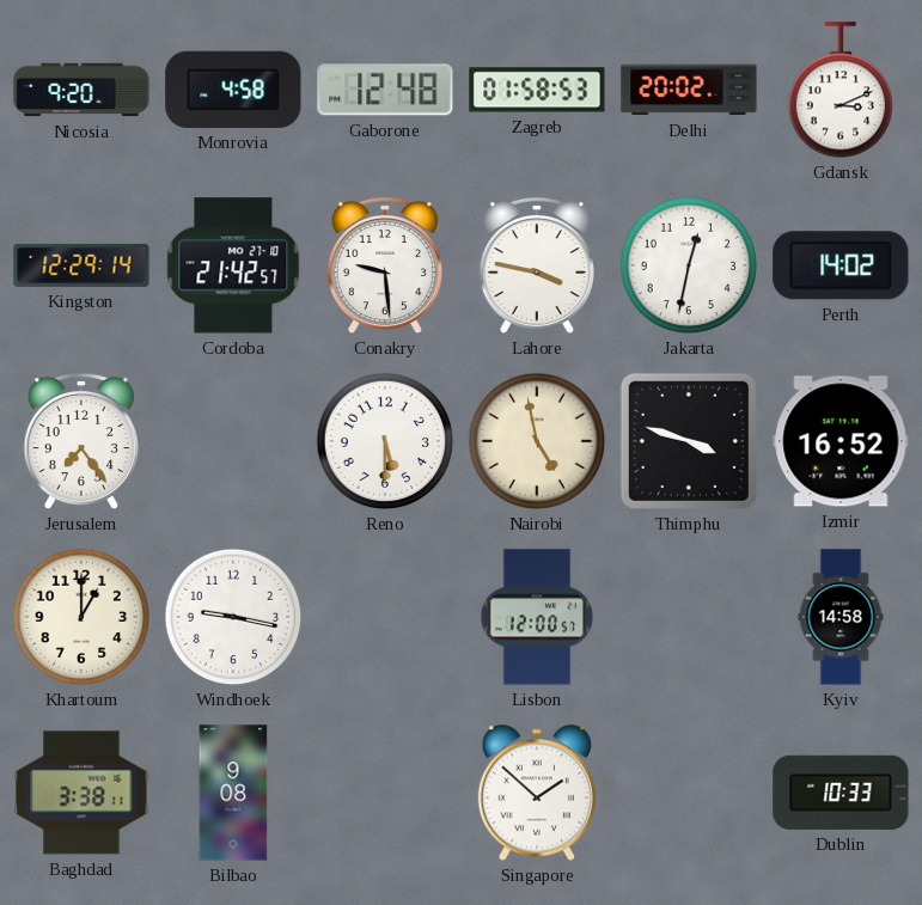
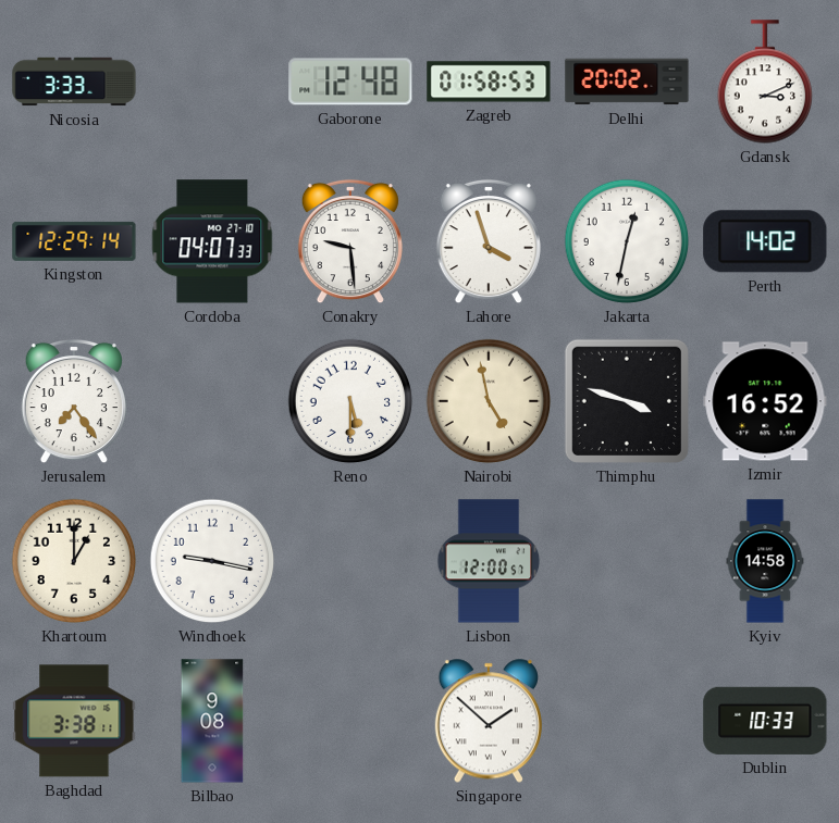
Nicosia: 9:20 -> 3:33 (74, 82)
Monrovia: 4:58 -> none (233, 90)
Cordoba: 21:42 -> 04:07 (212, 241)
Lahore: 3:47 -> 3:57 (489, 241)
